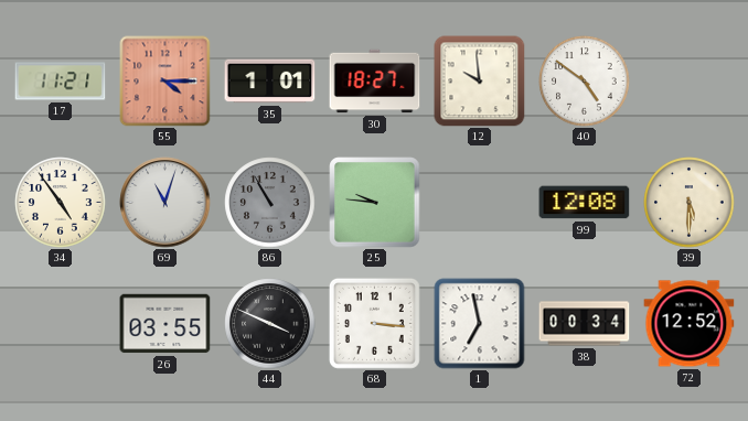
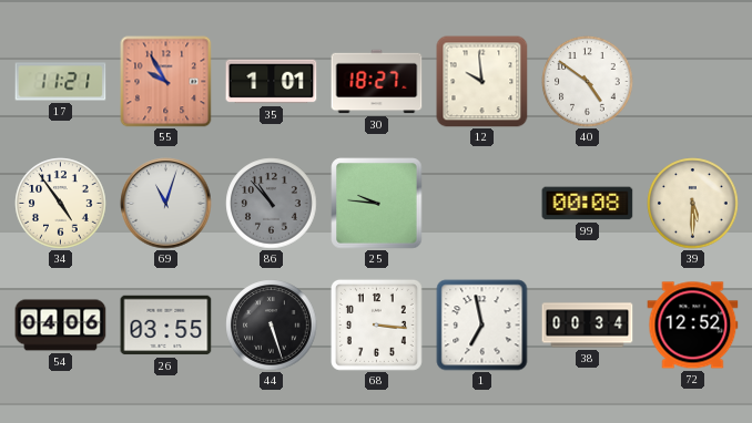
55: 4:15 -> 9:55 (166, 82)
86: 10:55 -> 10:53 (272, 204)
99: 12:08 -> 00:08 (588, 204)
54: none -> 04:06 (61, 326)
44: 3:49 -> 5:27 (272, 326)
